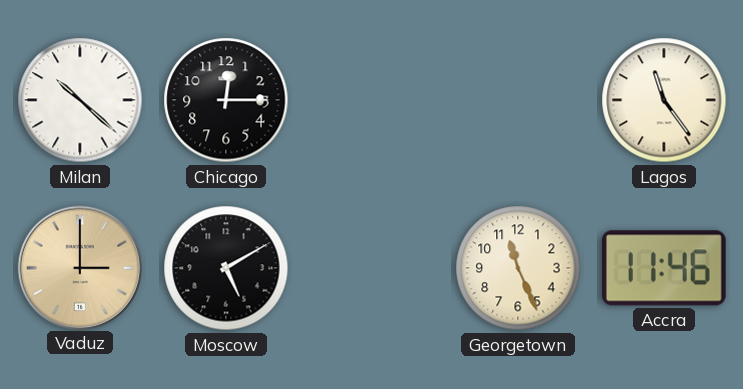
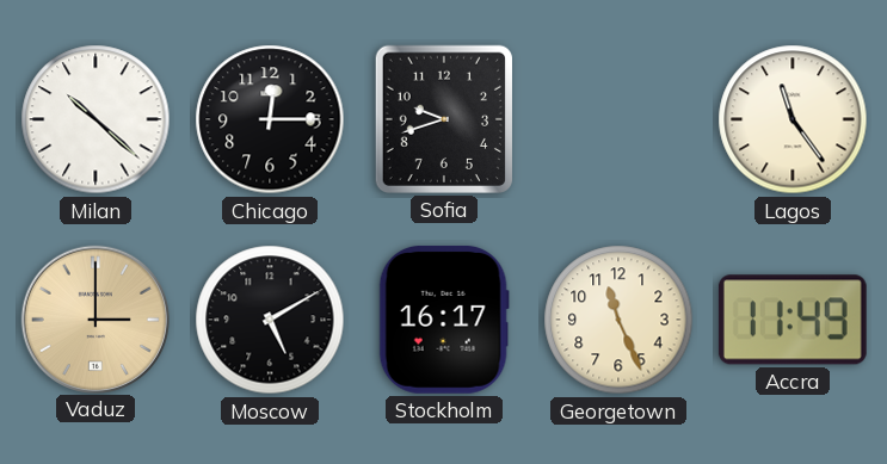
Sofia: none -> 9:42 (444, 119)
Stockholm: none -> 16:17 (444, 320)
Accra: 11:46 -> 11:49 (793, 320)
